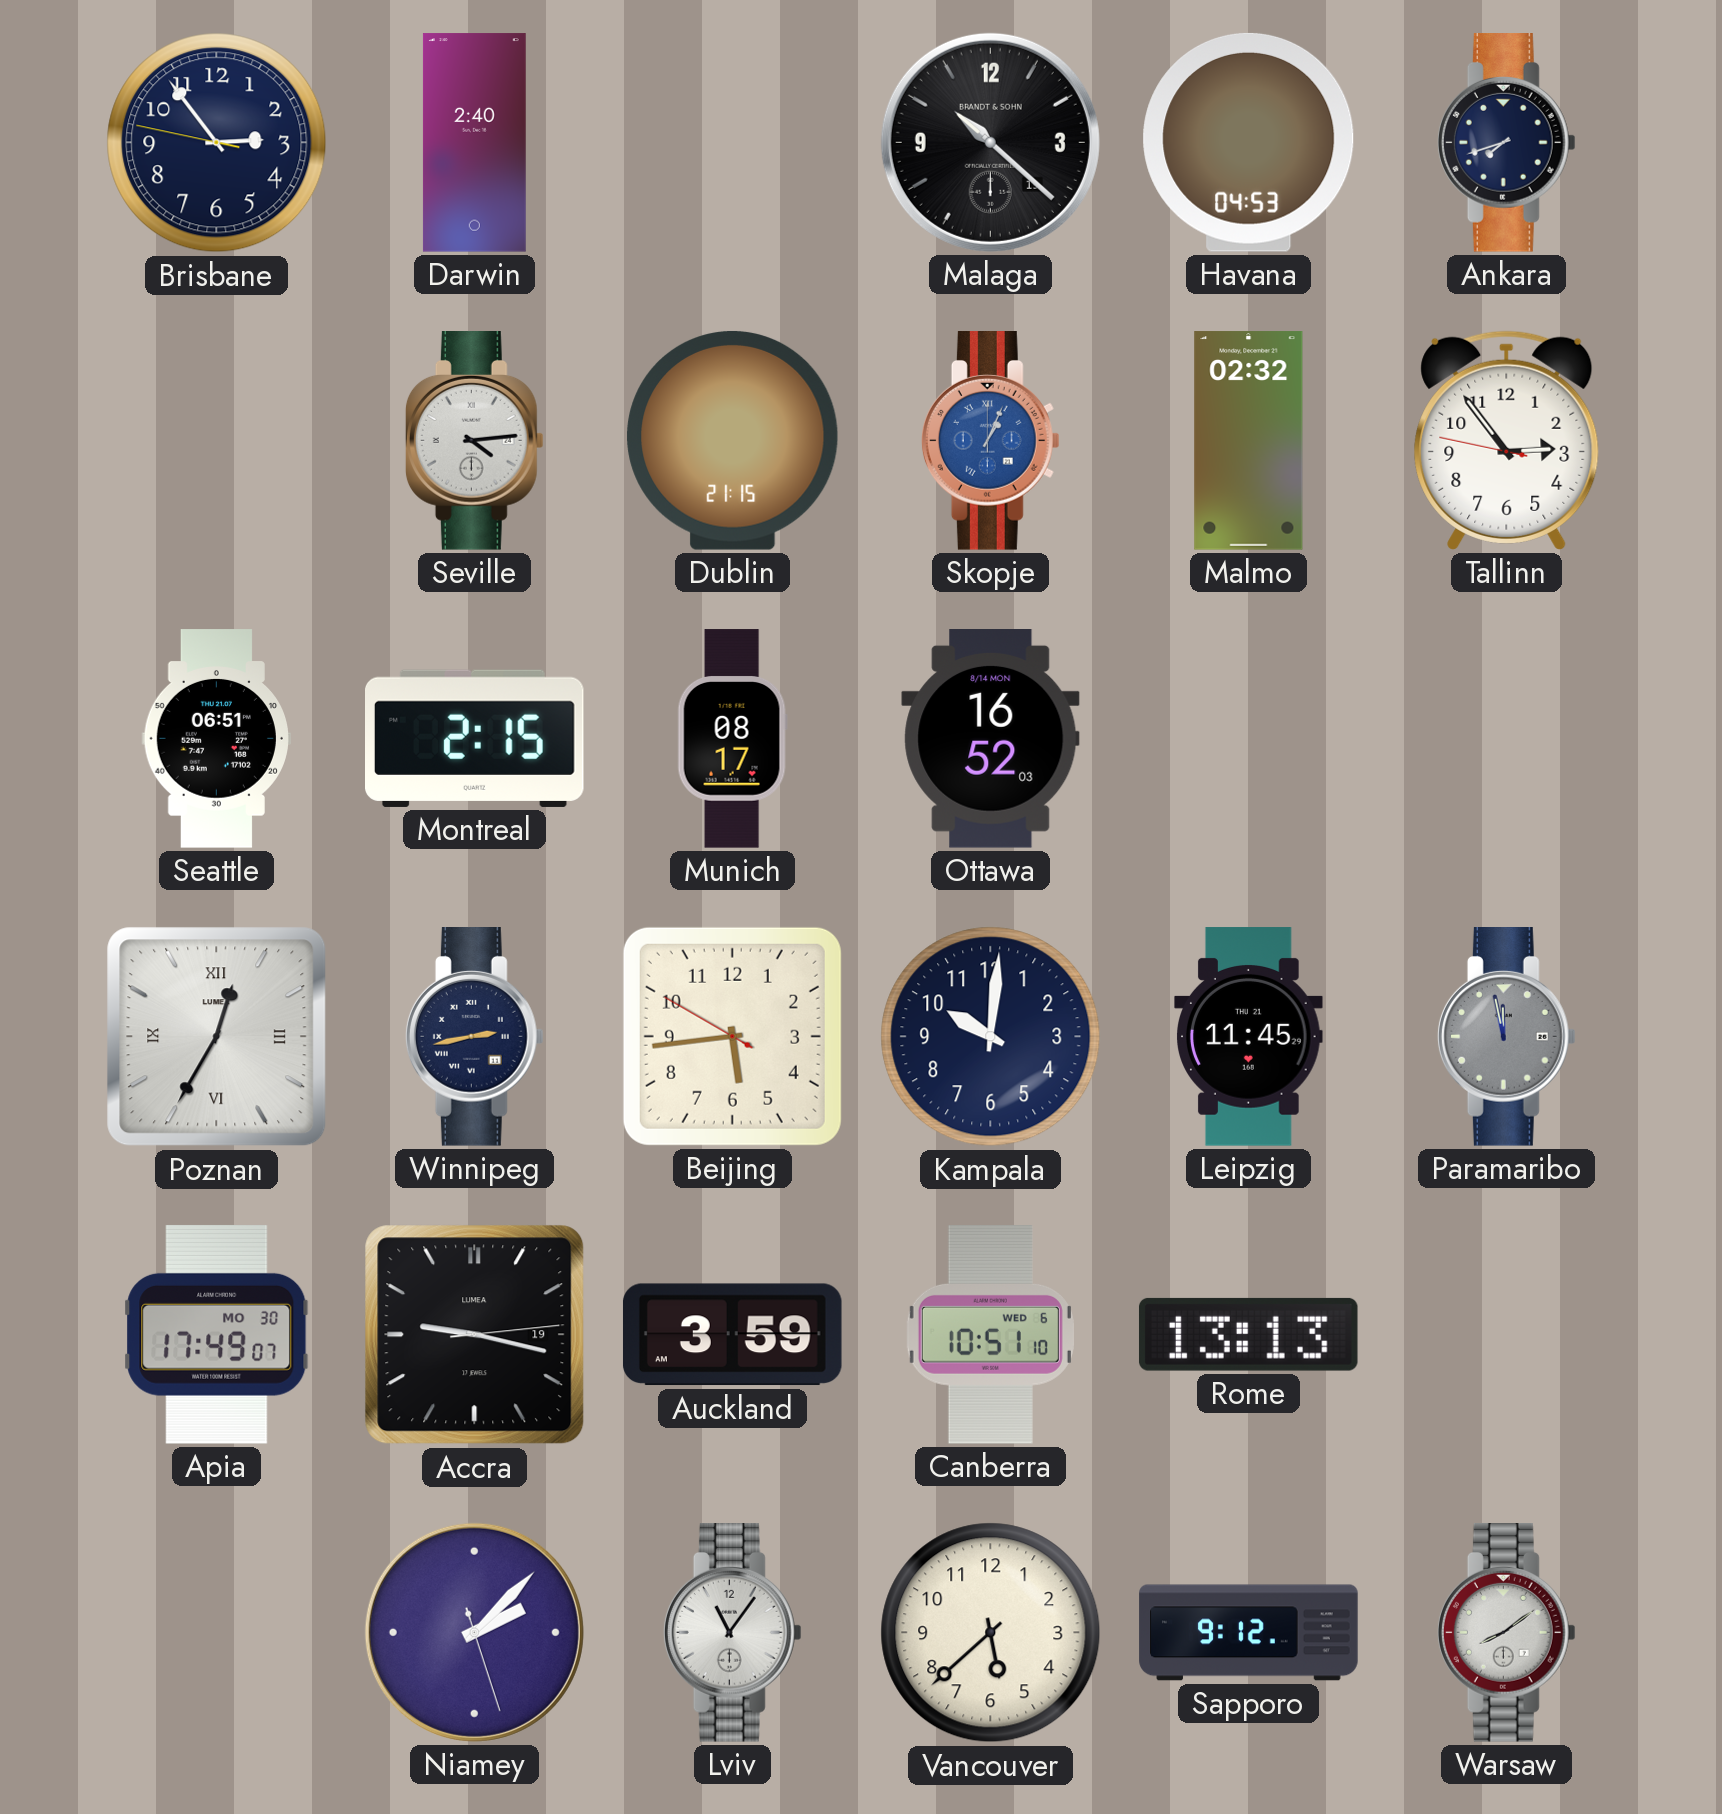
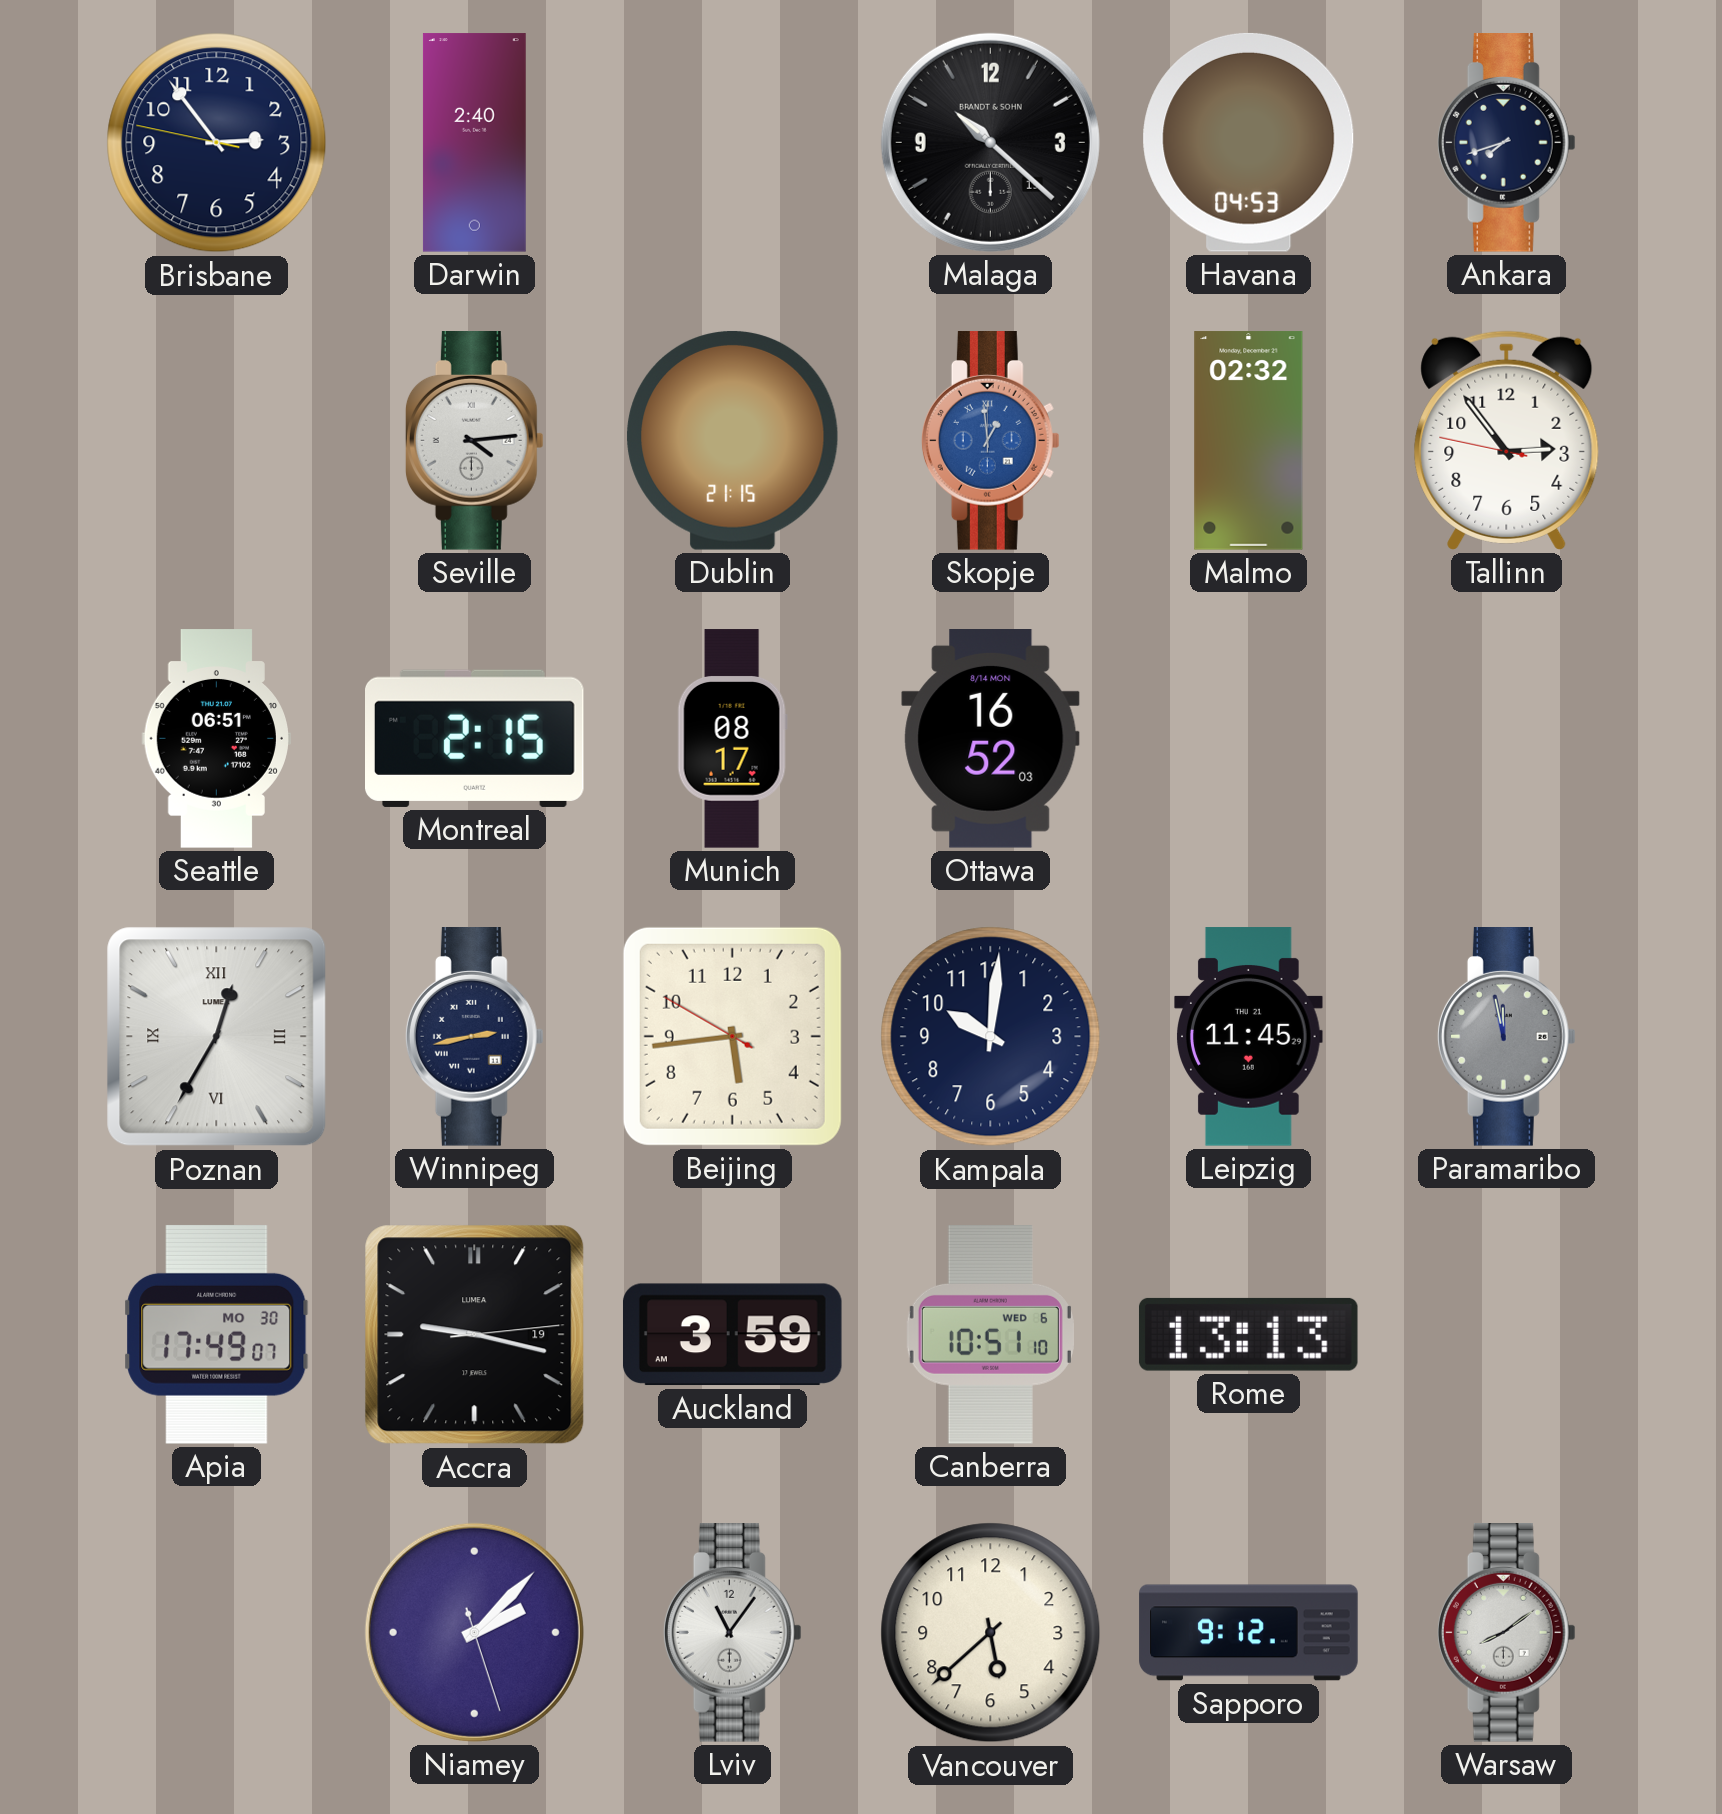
Skopje: 1:04 -> 12:59 (990, 441)
